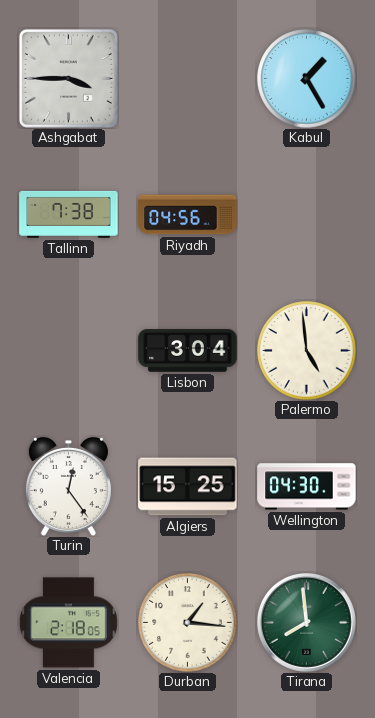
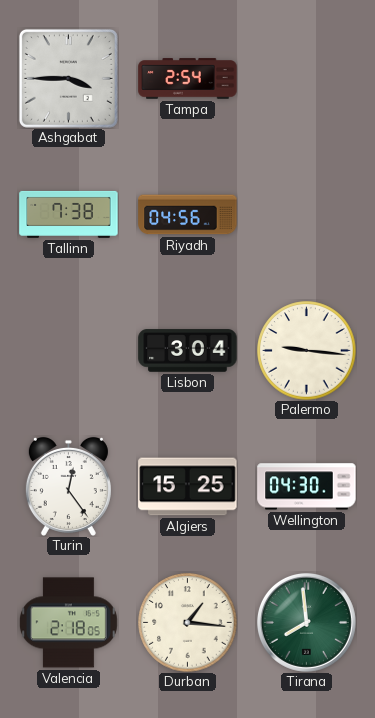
Tampa: none -> 2:54 (188, 79)
Kabul: 1:25 -> none (307, 79)
Palermo: 4:59 -> 9:16 (307, 351)
